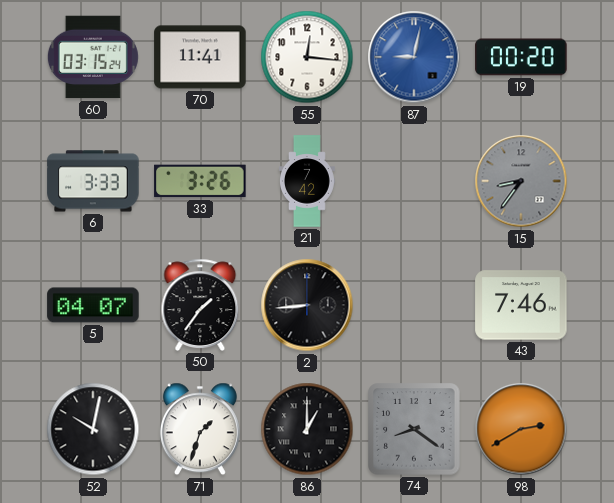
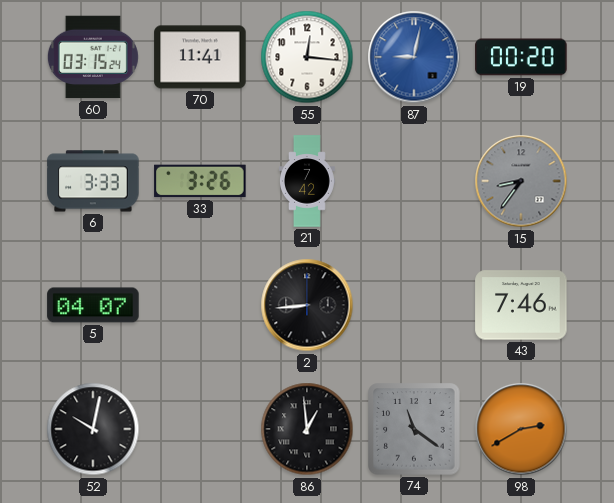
50: 1:36 -> none (200, 305)
71: 1:33 -> none (200, 429)
86: 1:00 -> 12:59 (307, 429)
74: 8:21 -> 11:21 (414, 429)
